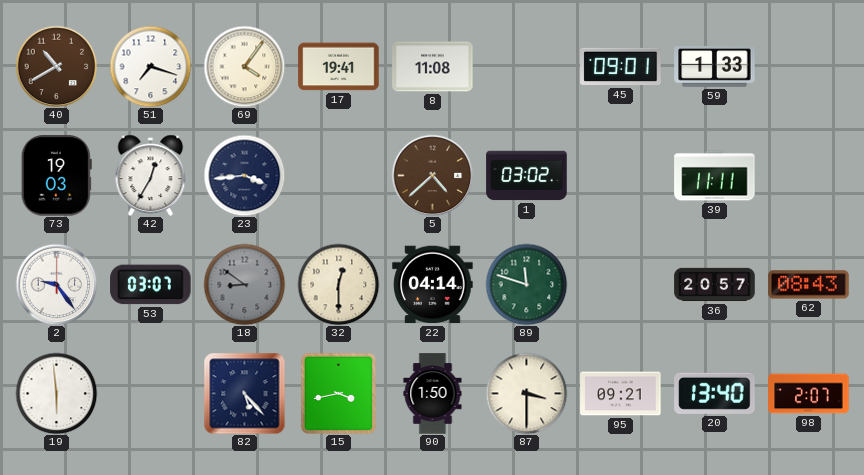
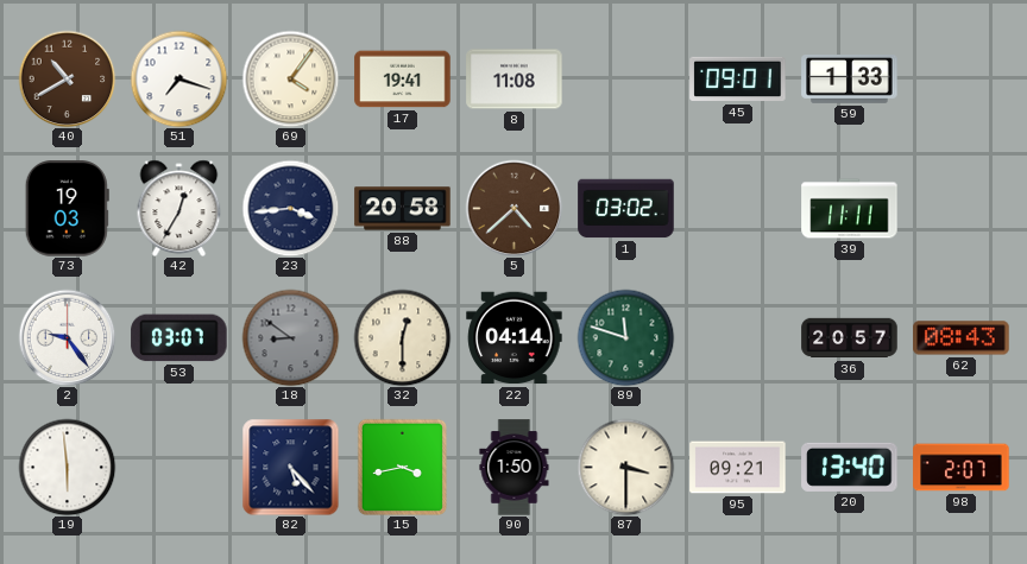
88: none -> 20:58 (403, 209)
